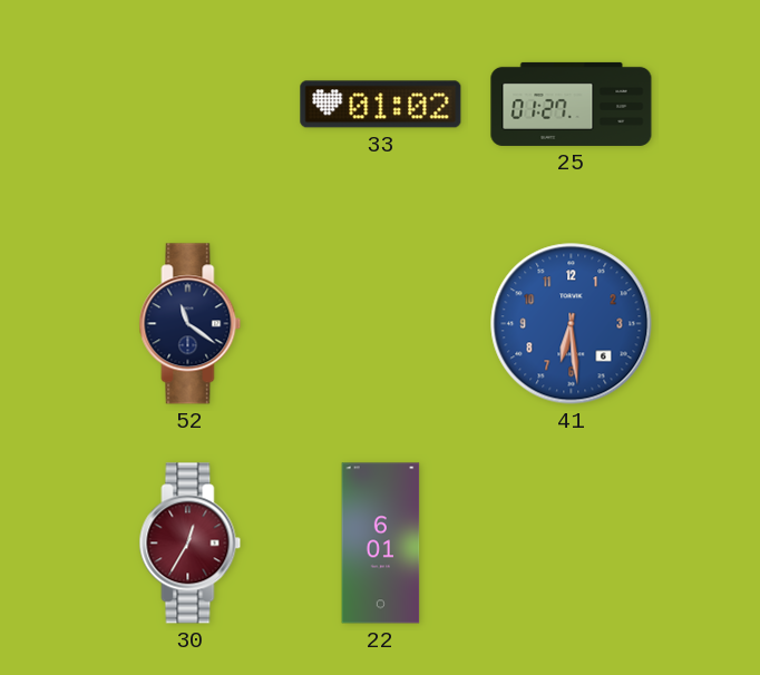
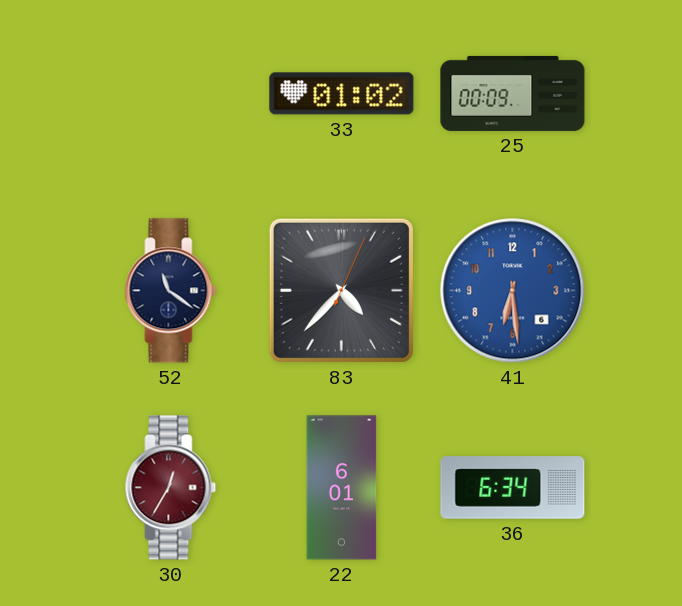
25: 01:27 -> 00:09 (513, 93)
83: none -> 4:37 (341, 290)
36: none -> 6:34 (513, 488)
